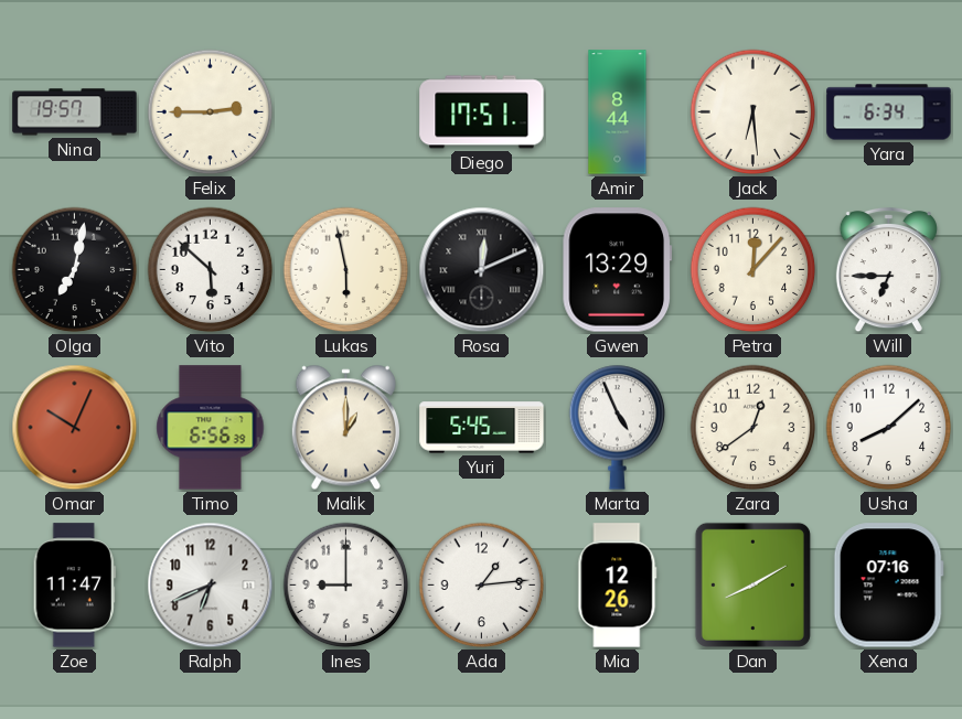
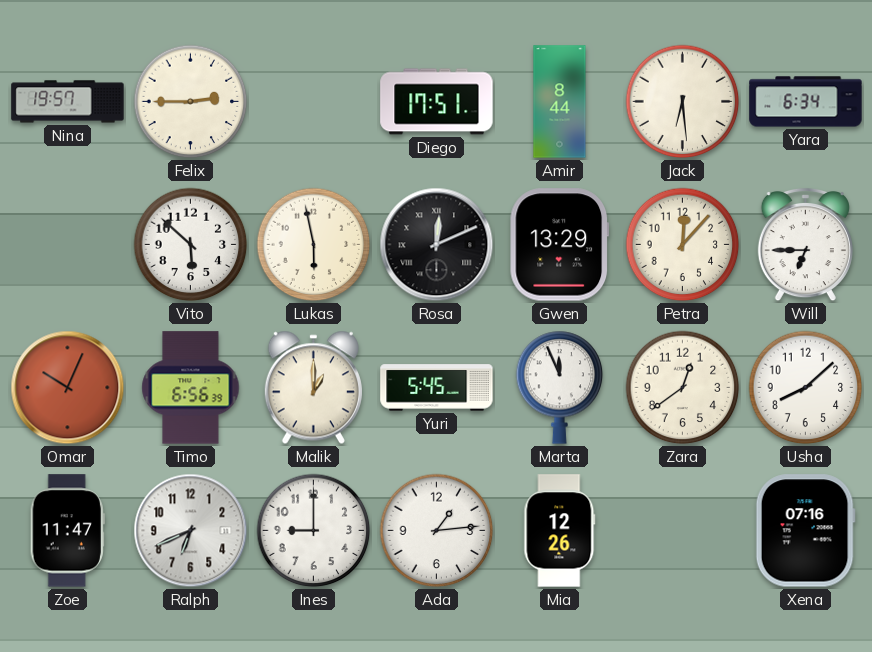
Olga: 7:02 -> none (75, 270)
Marta: 4:56 -> 11:56 (560, 387)
Dan: 8:10 -> none (752, 584)
